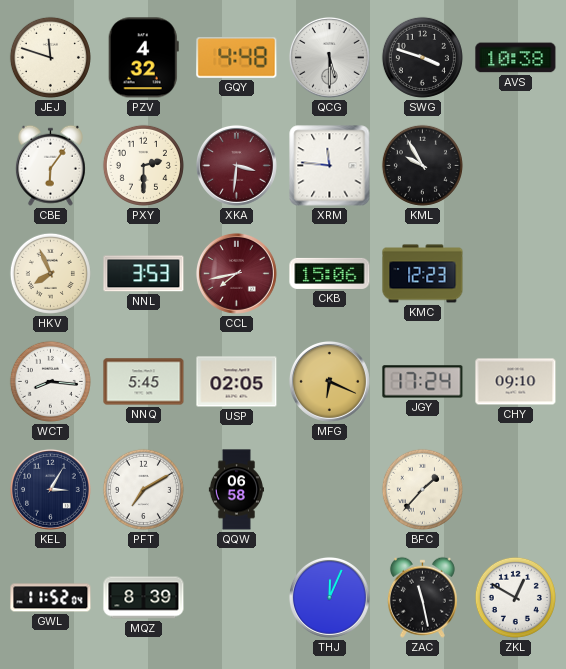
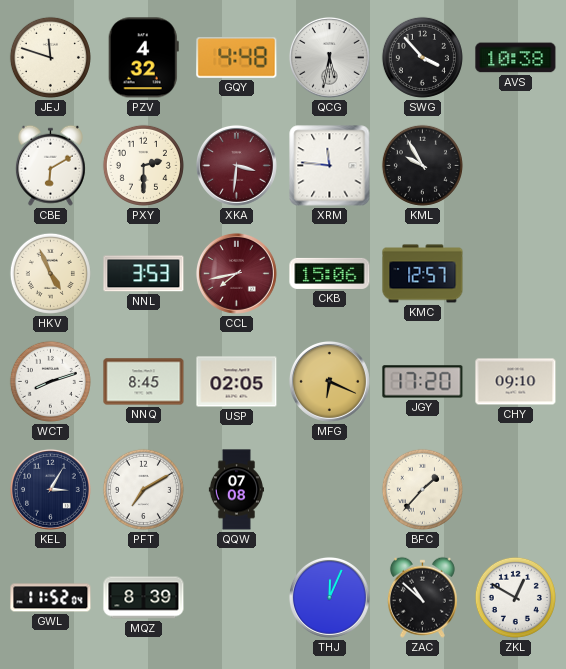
QCG: 5:30 -> 5:32 (329, 57)
SWG: 3:48 -> 3:53 (422, 57)
CBE: 6:06 -> 6:10 (50, 165)
HKV: 7:56 -> 4:56 (50, 273)
KMC: 12:23 -> 12:57 (423, 274)
WCT: 8:16 -> 8:12 (50, 381)
NNQ: 5:45 -> 8:45 (144, 382)
JGY: 17:24 -> 17:20 (423, 382)
QQW: 06:58 -> 07:08 (236, 490)
ZAC: 11:28 -> 10:52 (422, 597)
